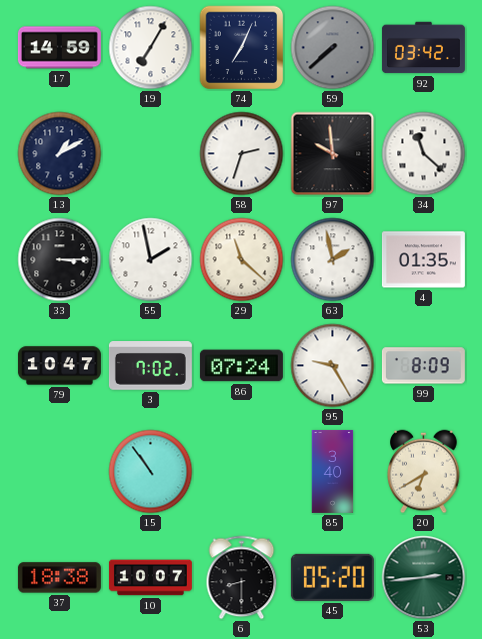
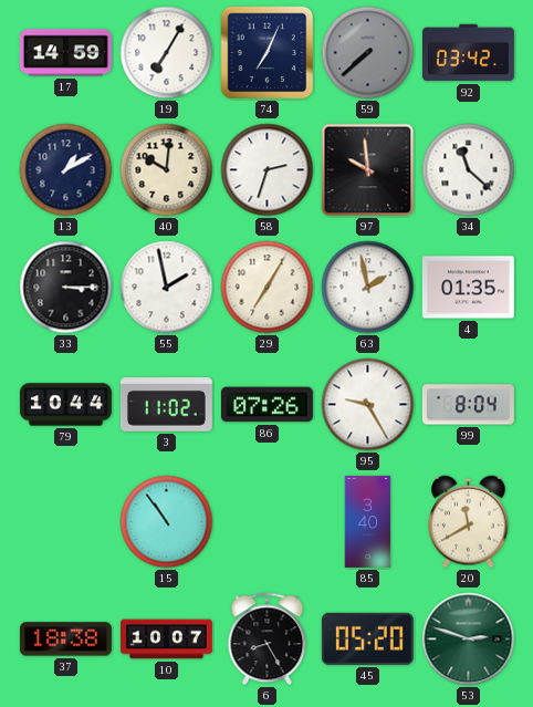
40: none -> 10:01 (167, 170)
29: 11:22 -> 7:05 (268, 288)
79: 10:47 -> 10:44 (65, 405)
3: 7:02 -> 11:02 (166, 405)
86: 07:24 -> 07:26 (266, 405)
99: 8:09 -> 8:04 (468, 405)
20: 6:40 -> 11:40 (469, 522)
6: 8:30 -> 8:25 (268, 640)
53: 2:44 -> 2:48 (469, 640)
